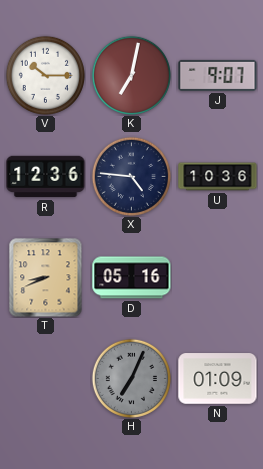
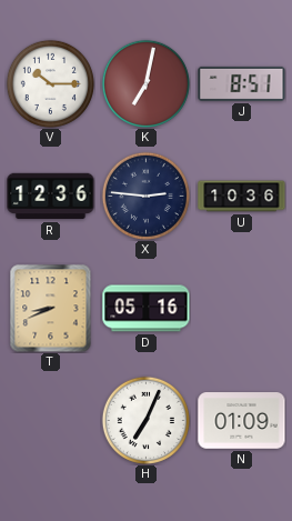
J: 9:07 -> 8:51 (242, 83)
X: 4:46 -> 2:46 (145, 196)
H dial: grey -> white (145, 420)
